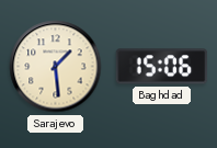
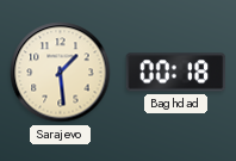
Baghdad: 15:06 -> 00:18 (176, 73)
